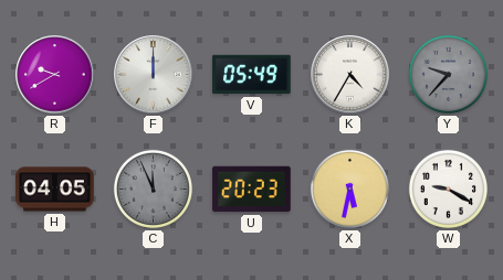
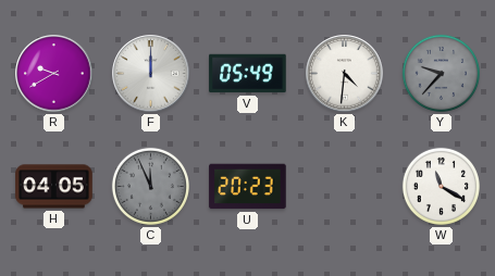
K: 4:35 -> 4:31 (345, 74)
X: 5:32 -> none (349, 189)
W: 9:20 -> 11:20 (441, 186)
